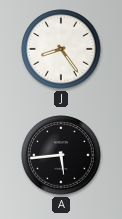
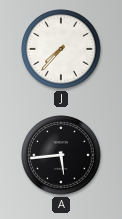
J: 8:24 -> 7:37 (61, 49)
